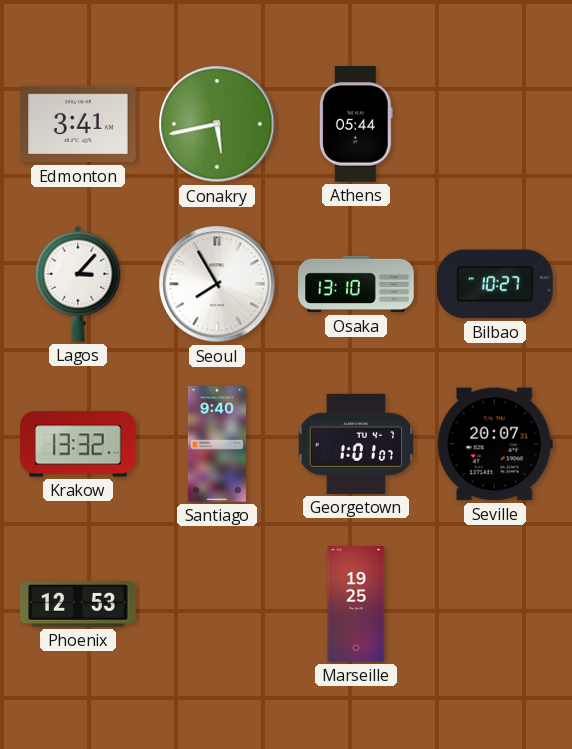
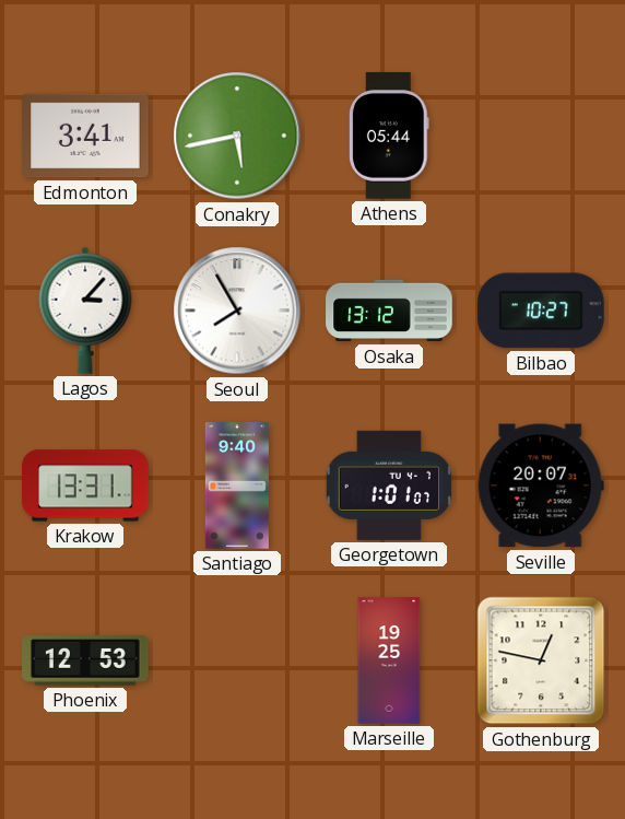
Osaka: 13:10 -> 13:12 (389, 311)
Krakow: 13:32 -> 13:31 (85, 485)
Gothenburg: none -> 12:47 (541, 660)
